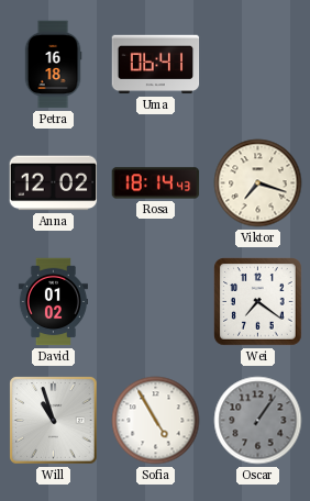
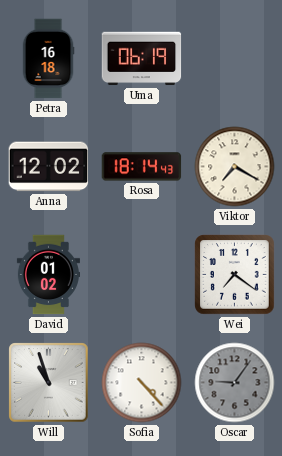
Uma: 06:41 -> 06:19 (142, 59)
Viktor: 7:18 -> 7:20 (235, 167)
Sofia: 4:55 -> 4:23 (142, 383)
Oscar: 1:06 -> 9:06 (235, 383)
